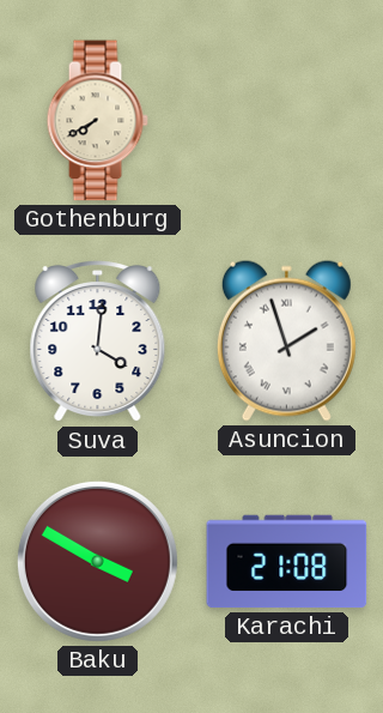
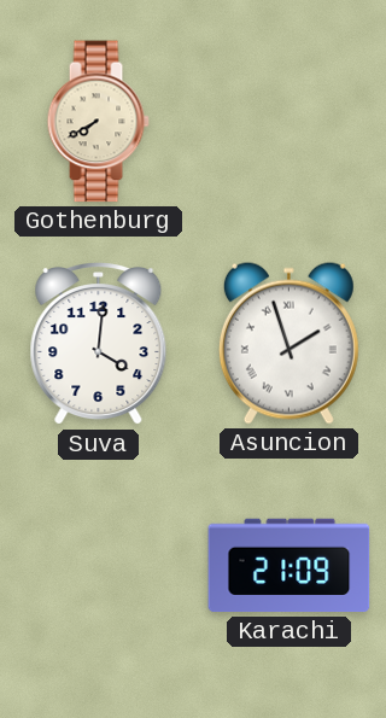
Baku: 3:50 -> none (97, 561)
Karachi: 21:08 -> 21:09 (289, 566)
